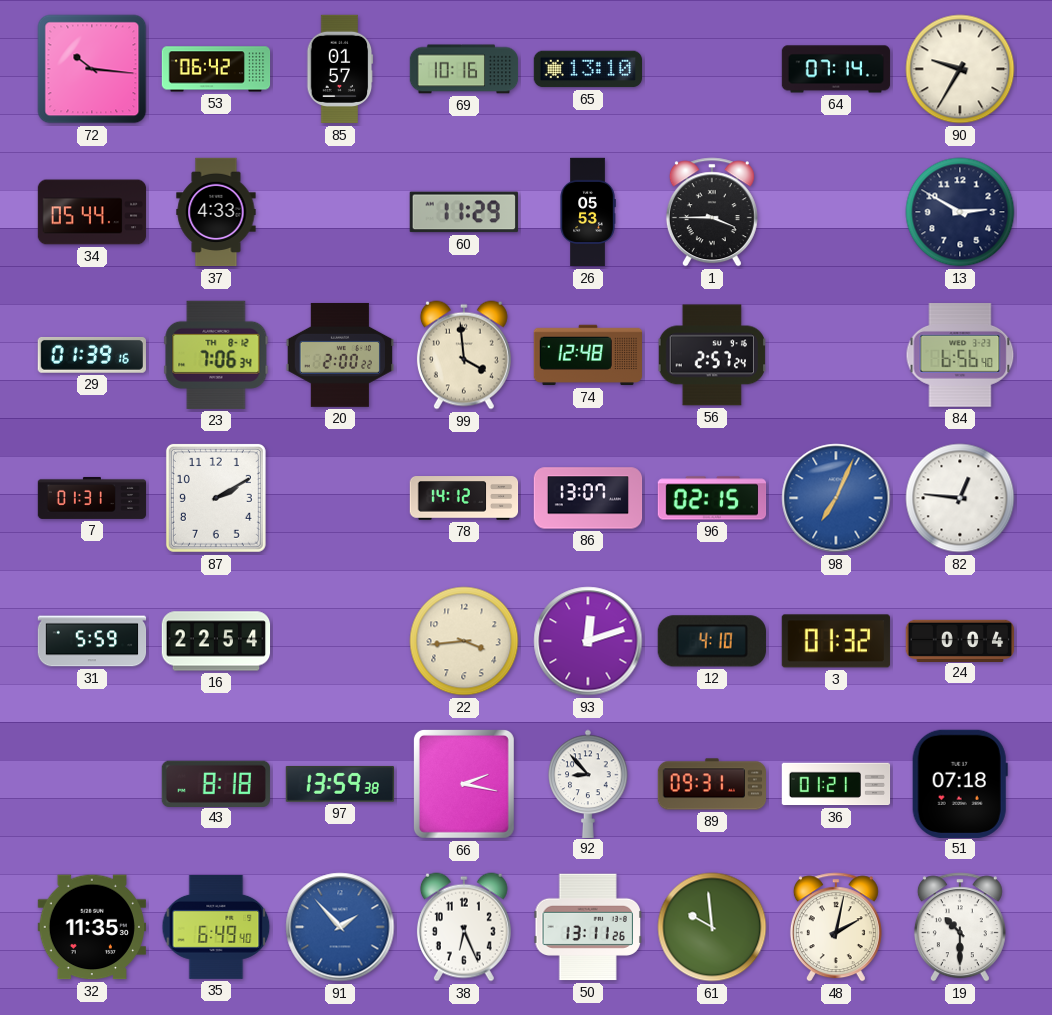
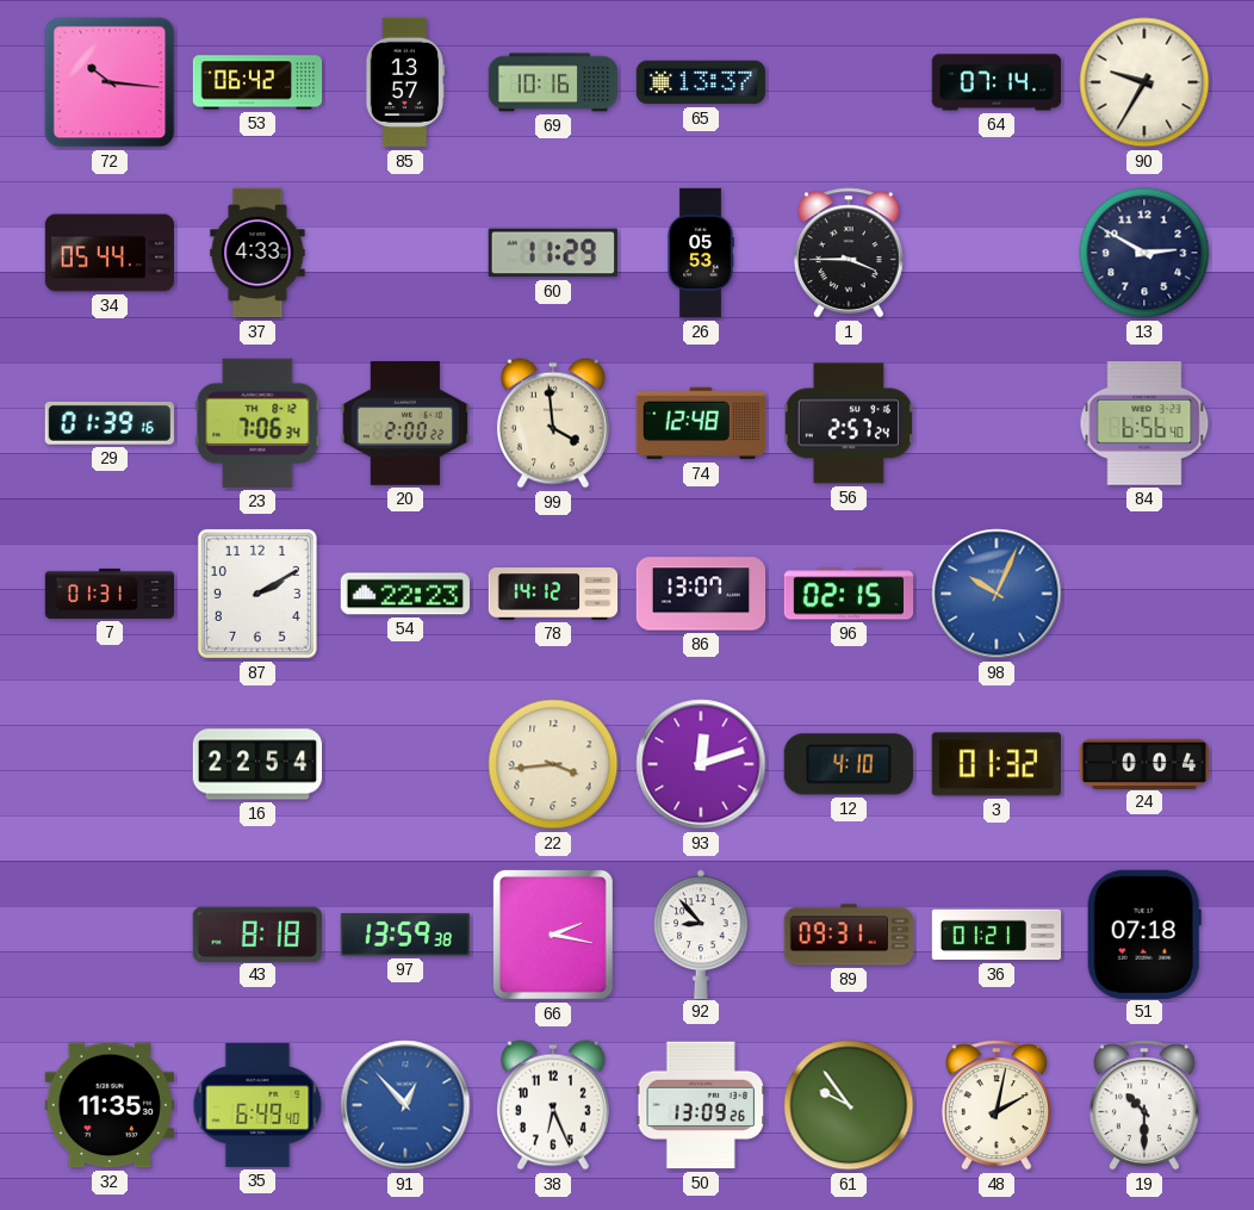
85: 01:57 -> 13:57 (405, 82)
65: 13:10 -> 13:37 (701, 82)
54: none -> 22:23 (404, 594)
98: 7:04 -> 10:04 (997, 594)
82: 12:46 -> none (960, 498)
31: 5:59 -> none (92, 641)
91: 1:53 -> 12:53 (405, 1105)
50: 13:11 -> 13:09 (700, 1105)
61: 9:59 -> 9:54 (849, 1105)
